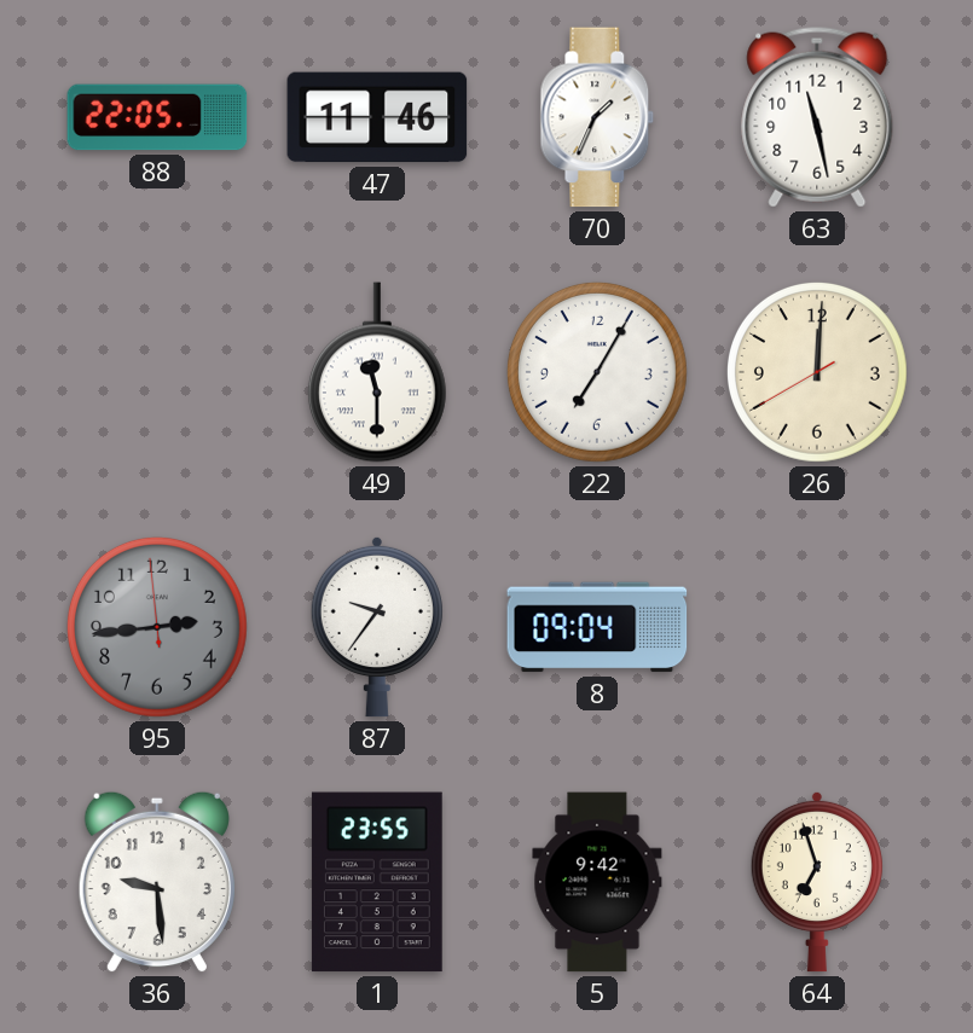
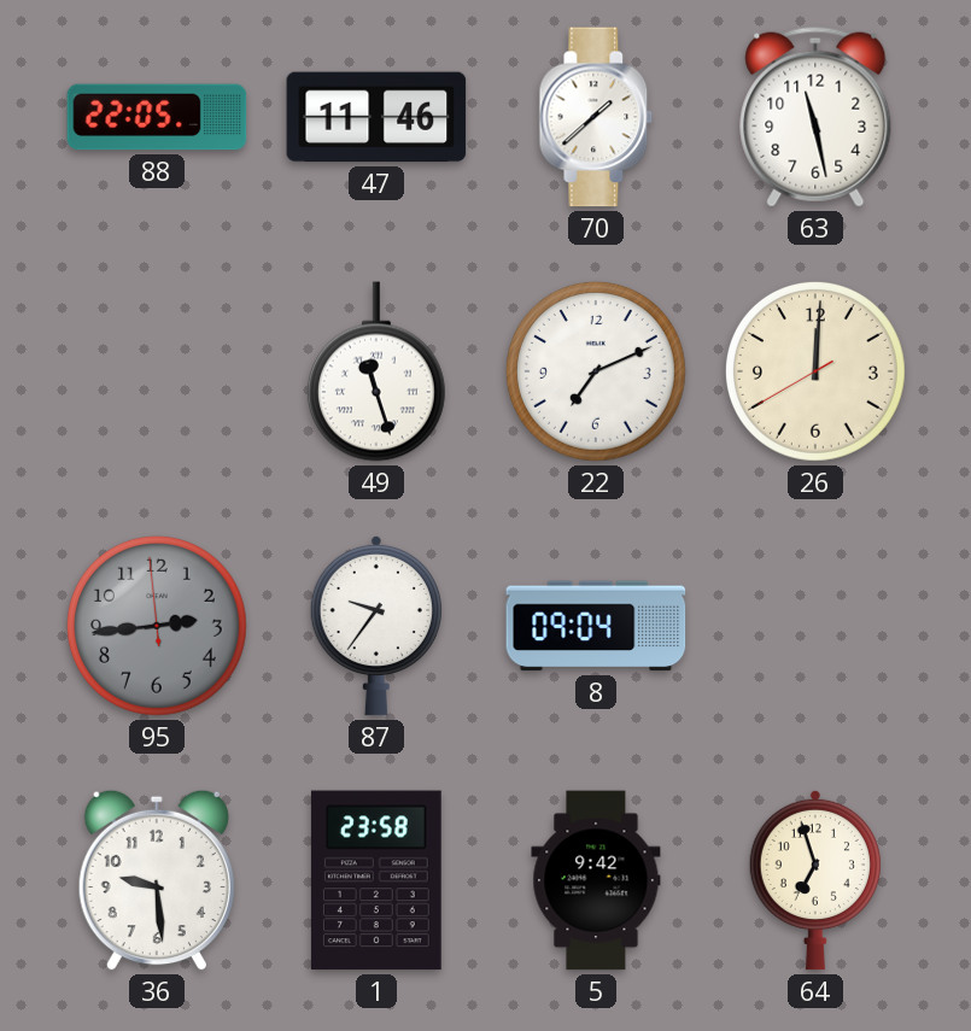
70: 1:34 -> 1:38 (596, 117)
49: 11:30 -> 11:27 (376, 371)
22: 7:05 -> 7:11 (596, 371)
1: 23:55 -> 23:58 (376, 880)
